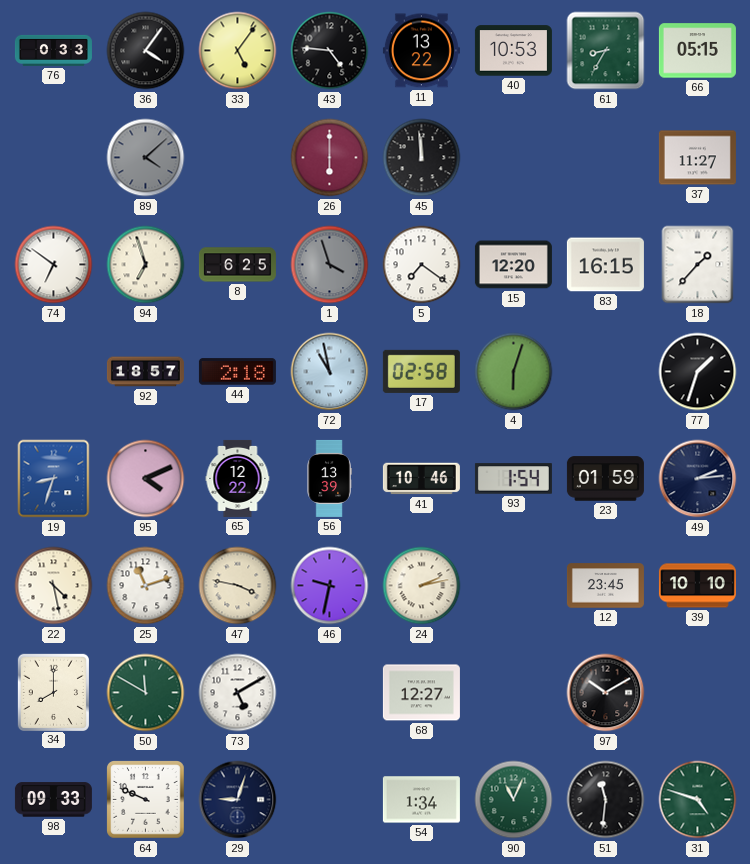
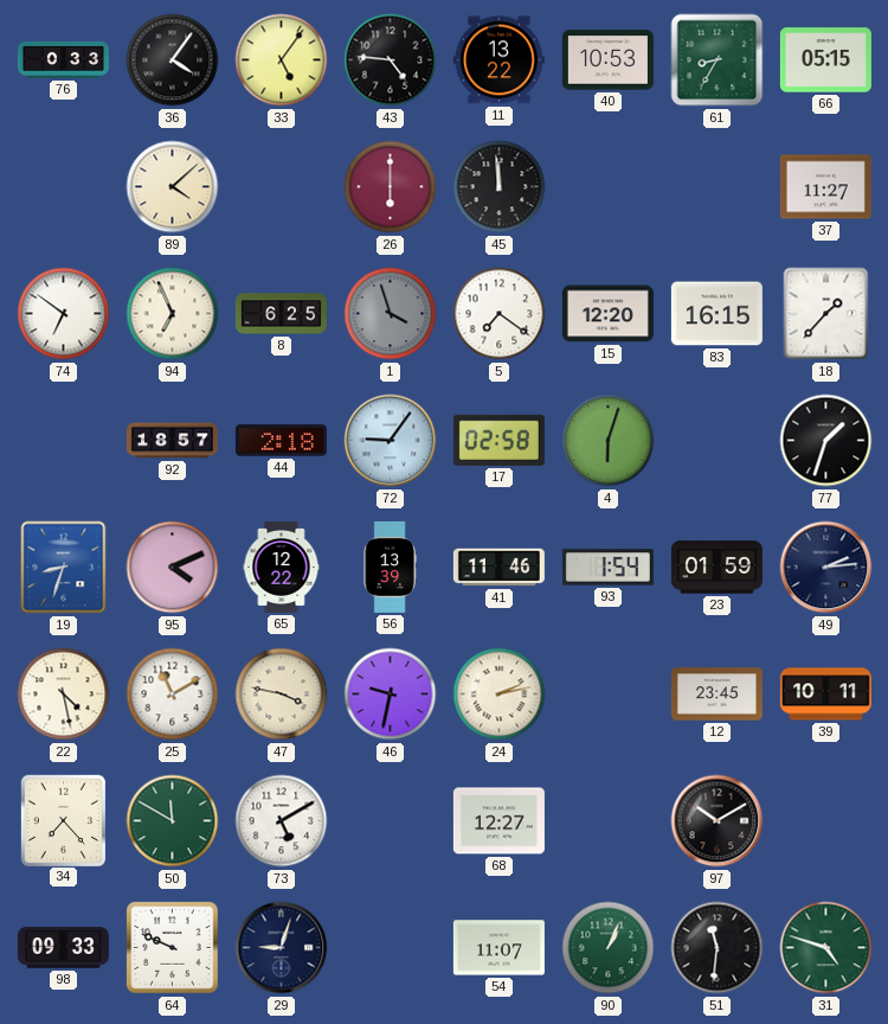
89 dial: grey -> cream (173, 187)
94: 6:57 -> 6:56 (173, 314)
72: 10:58 -> 9:06 (391, 441)
41: 10:46 -> 11:46 (498, 568)
25: 11:12 -> 11:10 (173, 695)
39: 10:10 -> 10:11 (825, 695)
34: 8:00 -> 7:23 (63, 820)
54: 1:34 -> 11:07 (498, 948)
90: 11:04 -> 1:04 (609, 948)
